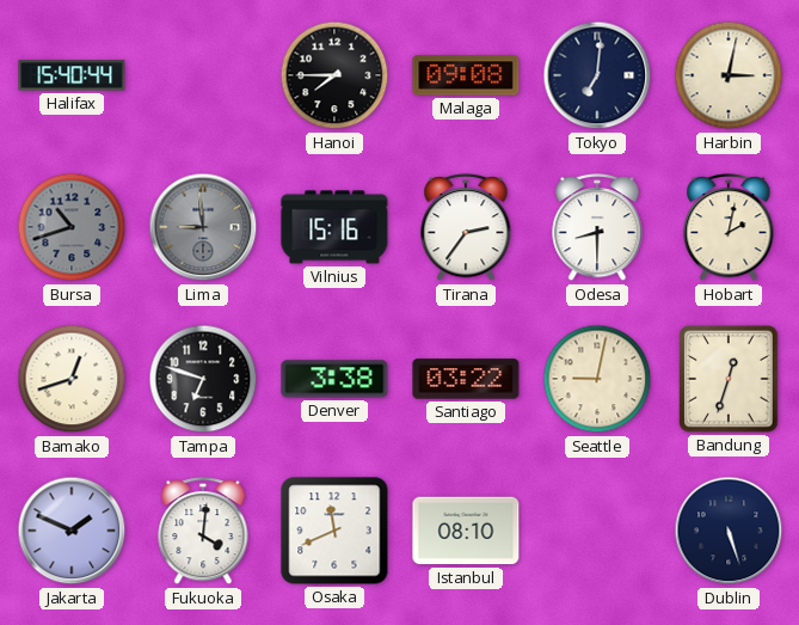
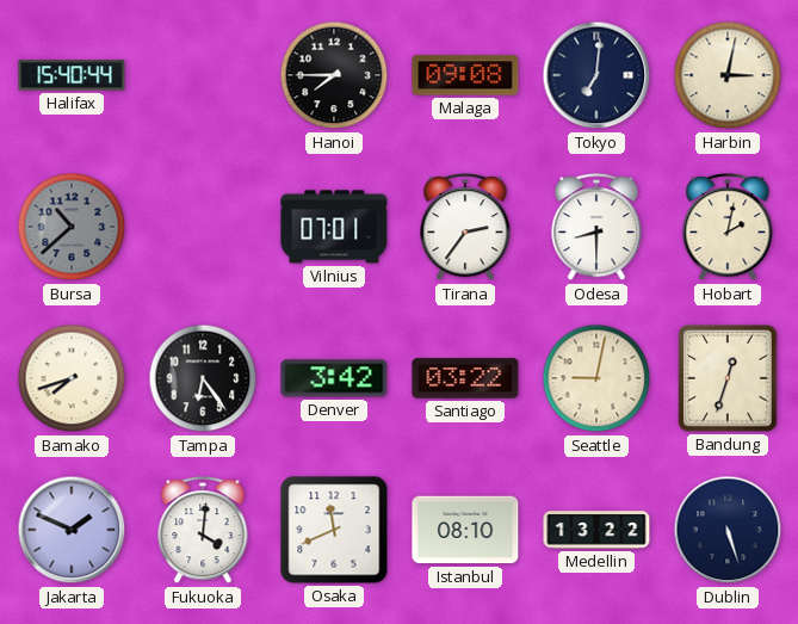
Bursa: 10:42 -> 10:38 (72, 227)
Lima: 8:59 -> none (203, 227)
Vilnius: 15:16 -> 07:01 (334, 227)
Bamako: 12:42 -> 7:42 (72, 378)
Tampa: 6:48 -> 6:24 (203, 378)
Denver: 3:38 -> 3:42 (334, 378)
Medellin: none -> 13:22 (596, 530)
